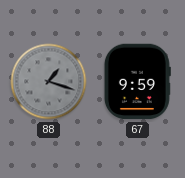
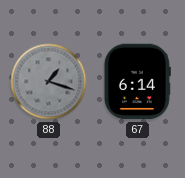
67: 9:59 -> 6:14 (137, 82)
